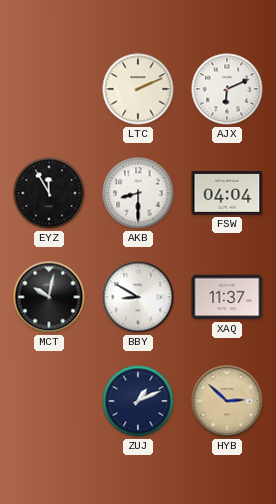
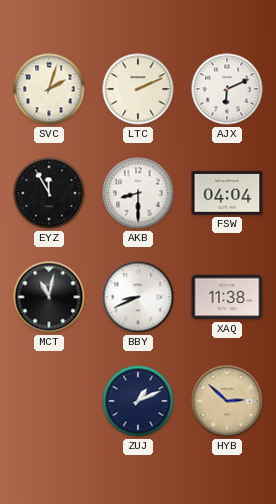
SVC: none -> 2:03 (49, 89)
MCT: 10:02 -> 11:02 (49, 297)
BBY: 8:50 -> 8:41 (138, 297)
XAQ: 11:37 -> 11:38 (227, 297)
